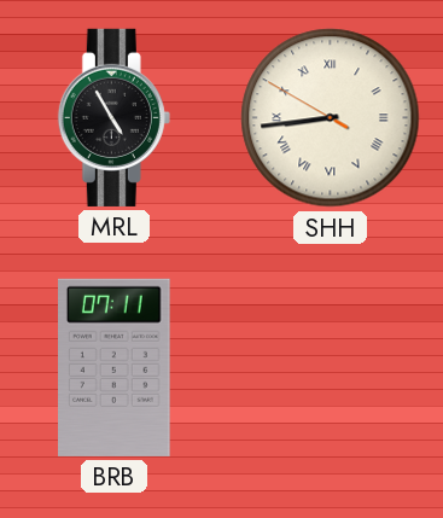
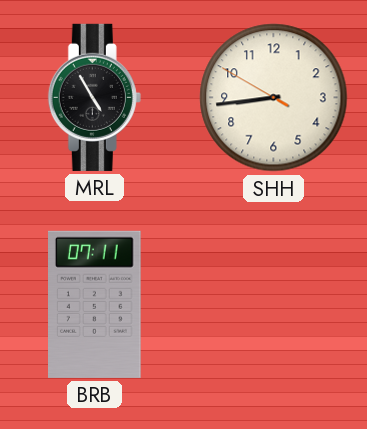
SHH numerals: Roman -> Arabic (274, 98)
